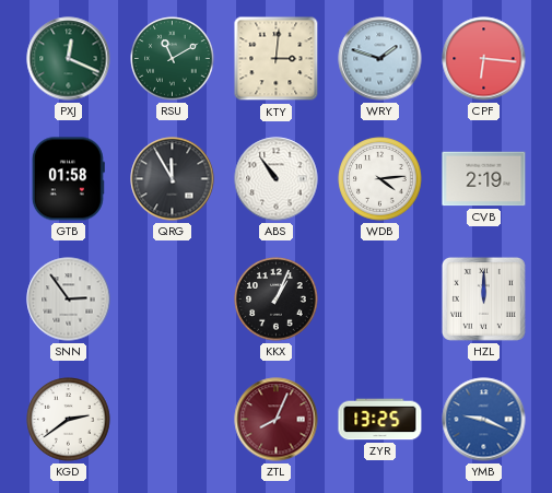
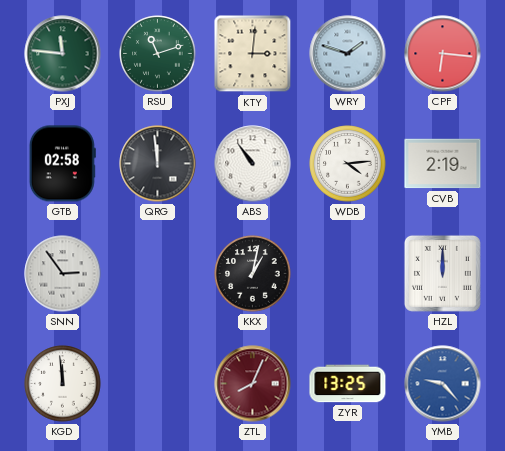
PXJ: 12:19 -> 11:46 (63, 54)
RSU: 11:10 -> 11:12 (158, 54)
GTB: 01:58 -> 02:58 (62, 164)
QRG: 11:55 -> 11:59 (158, 164)
KKX: 1:04 -> 1:02 (253, 274)
KGD: 2:39 -> 11:59 (63, 384)
YMB: 9:19 -> 9:23 (443, 384)
